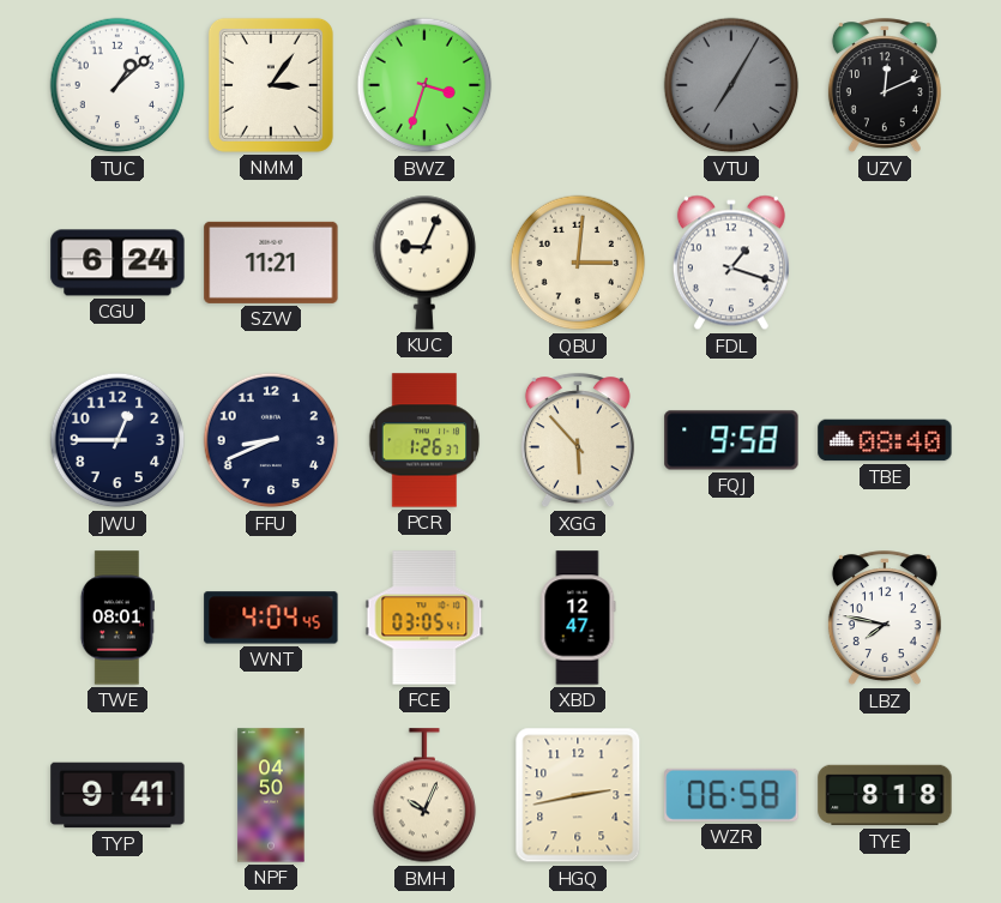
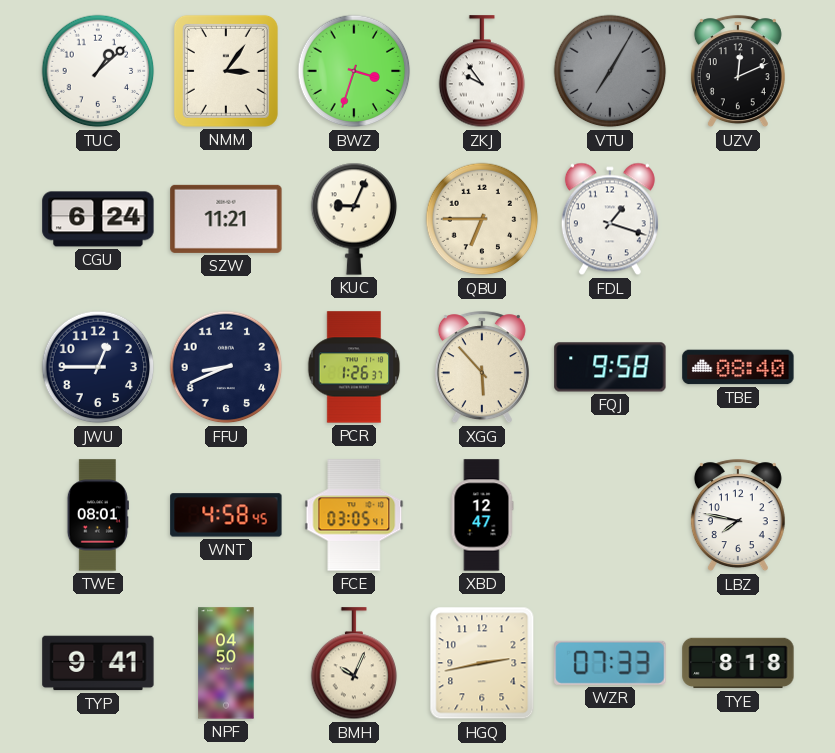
ZKJ: none -> 9:54 (482, 72)
QBU: 3:01 -> 6:45 (482, 219)
WNT: 4:04 -> 4:58 (226, 515)
WZR: 06:58 -> 07:33 (610, 663)
